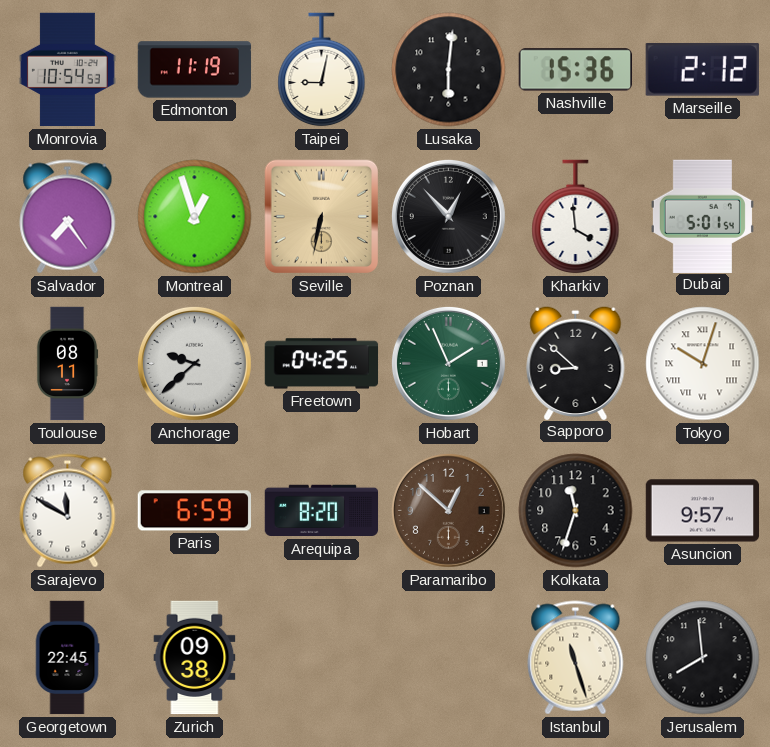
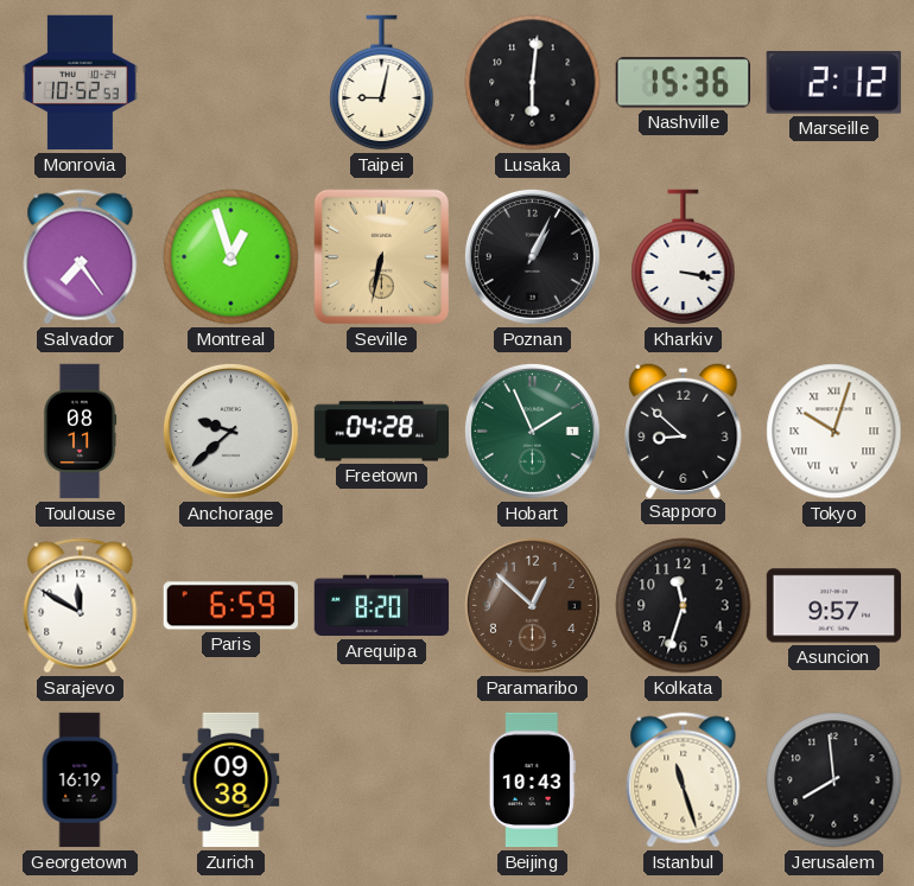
Monrovia: 10:54 -> 10:52 (80, 83)
Edmonton: 11:19 -> none (195, 70)
Poznan: 12:53 -> 1:04 (532, 256)
Kharkiv: 3:59 -> 3:17 (684, 257)
Dubai: 5:01 -> none (702, 216)
Freetown: 04:25 -> 04:28 (382, 432)
Georgetown: 22:45 -> 16:19 (80, 780)
Beijing: none -> 10:43 (532, 780)
